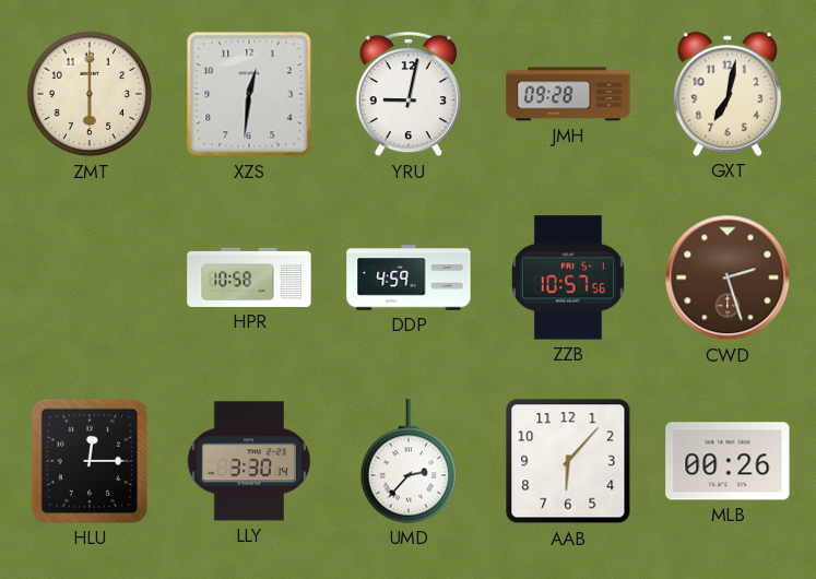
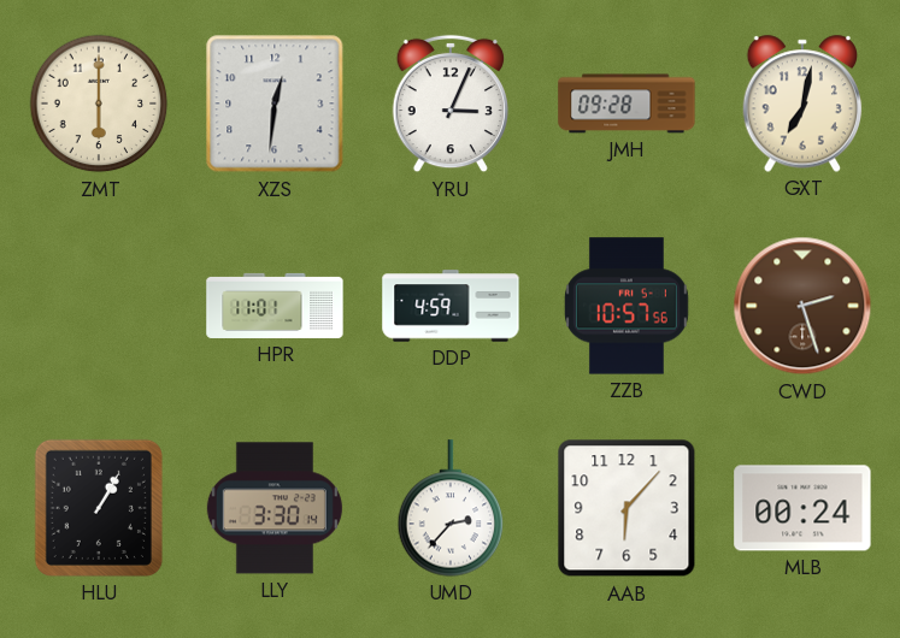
YRU: 9:02 -> 3:04 (449, 104)
HPR: 10:58 -> 11:01 (275, 306)
HLU: 12:15 -> 1:05 (99, 508)
MLB: 00:26 -> 00:24 (802, 508)
